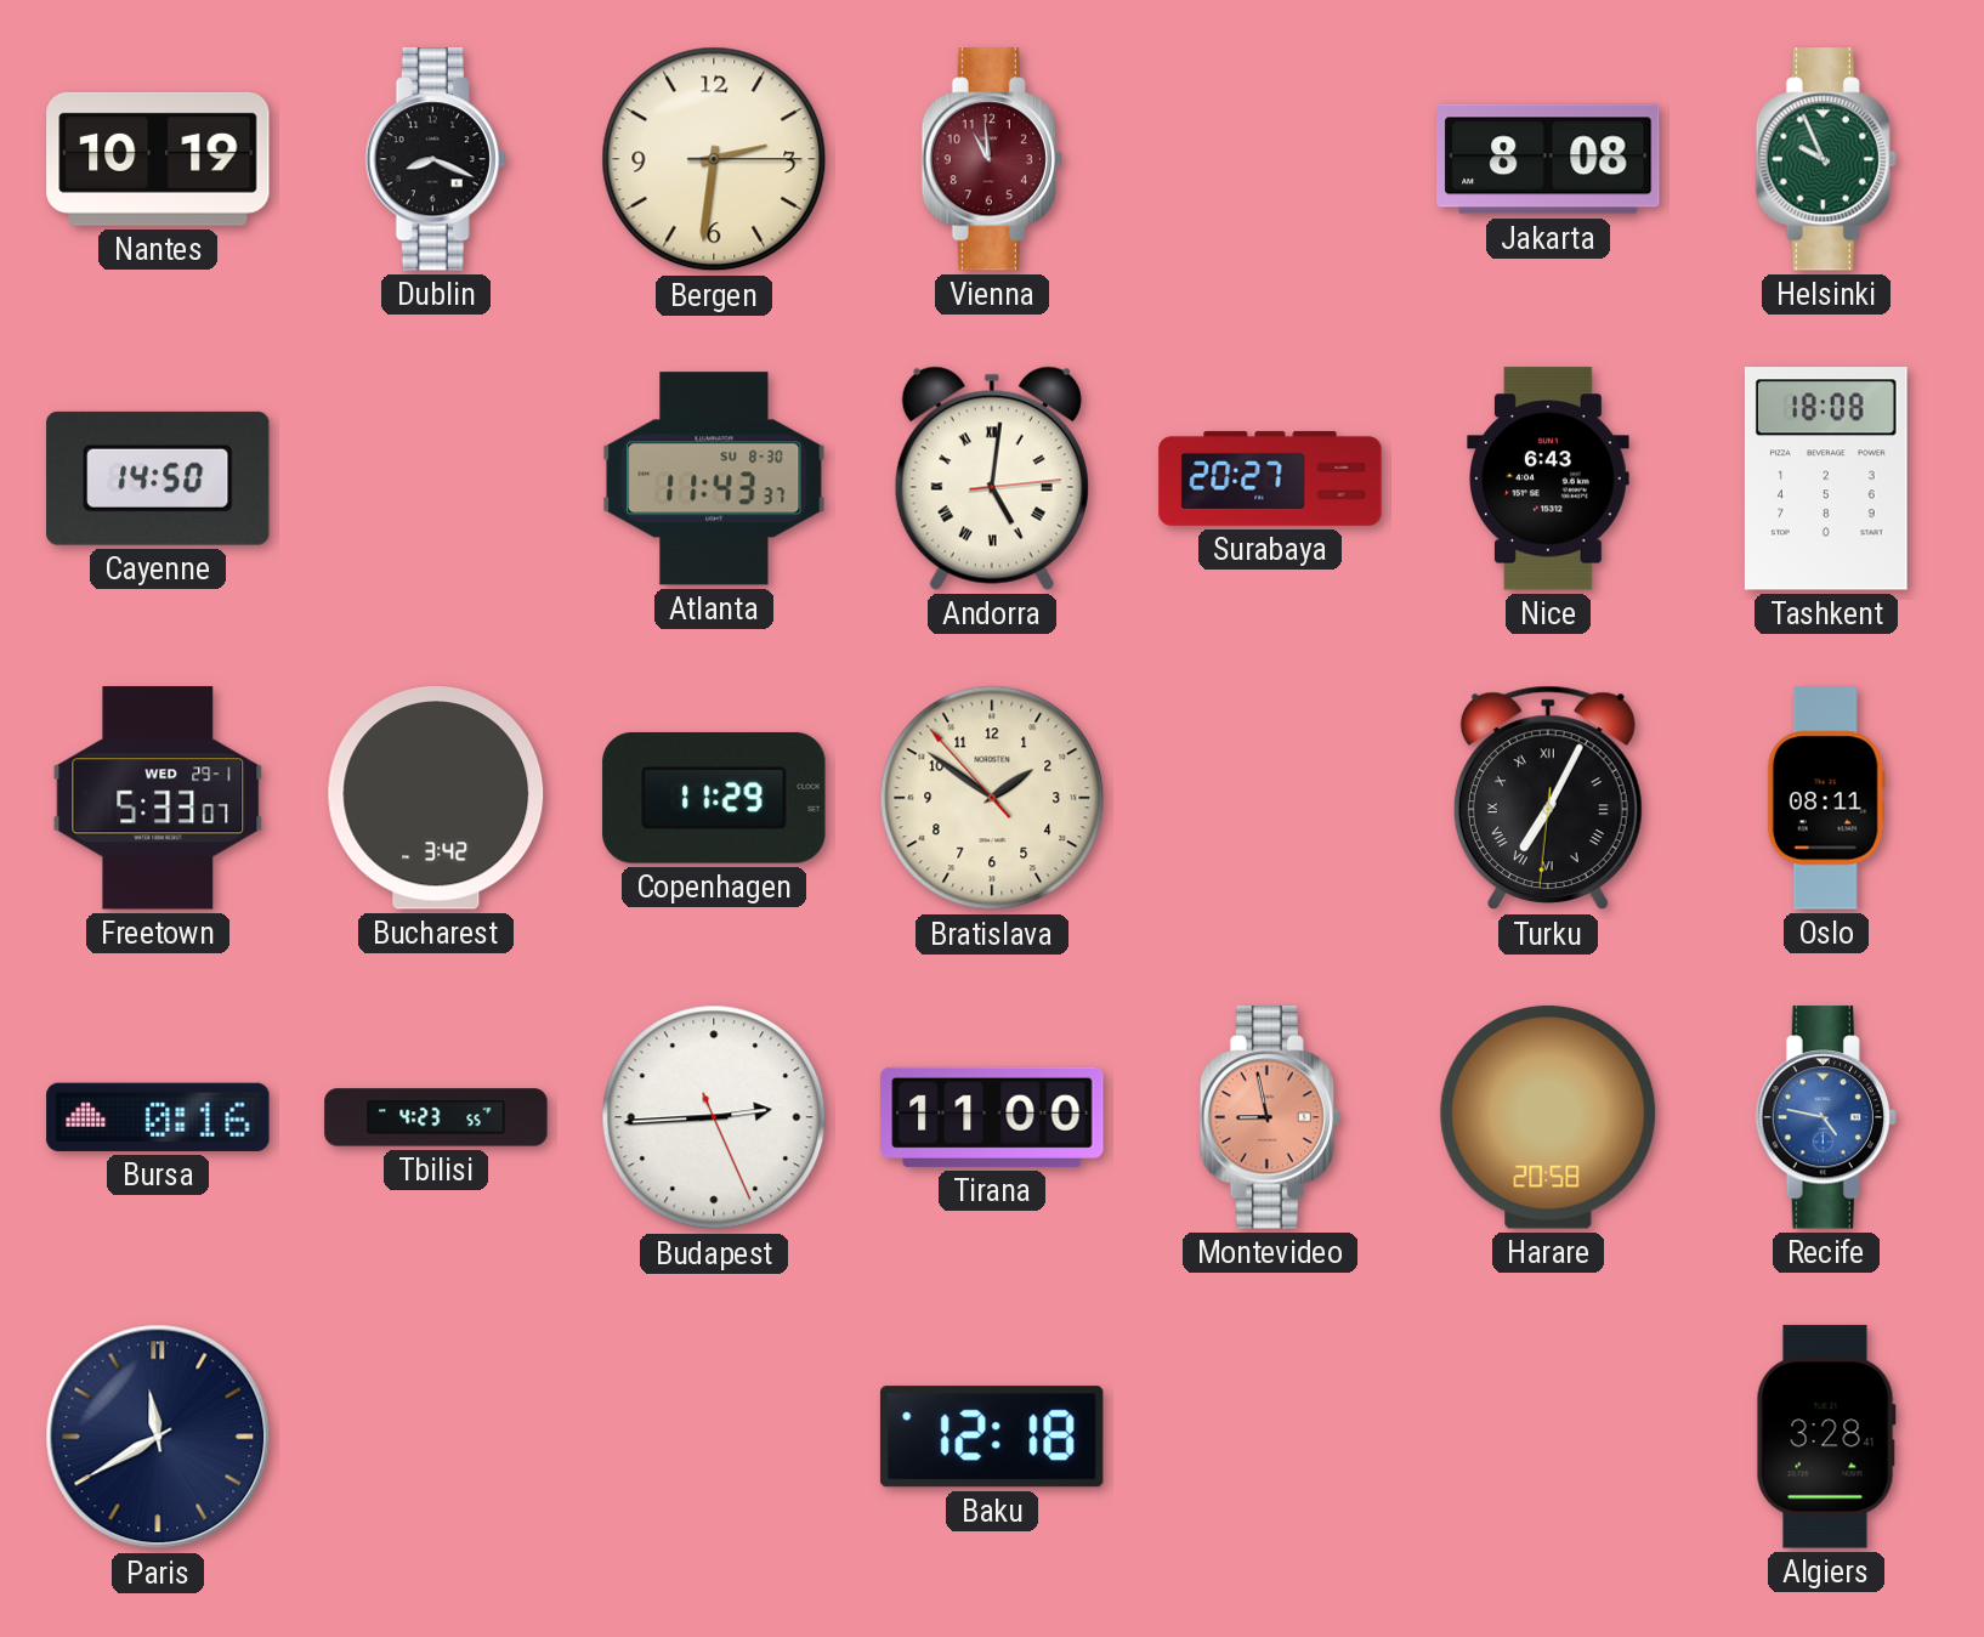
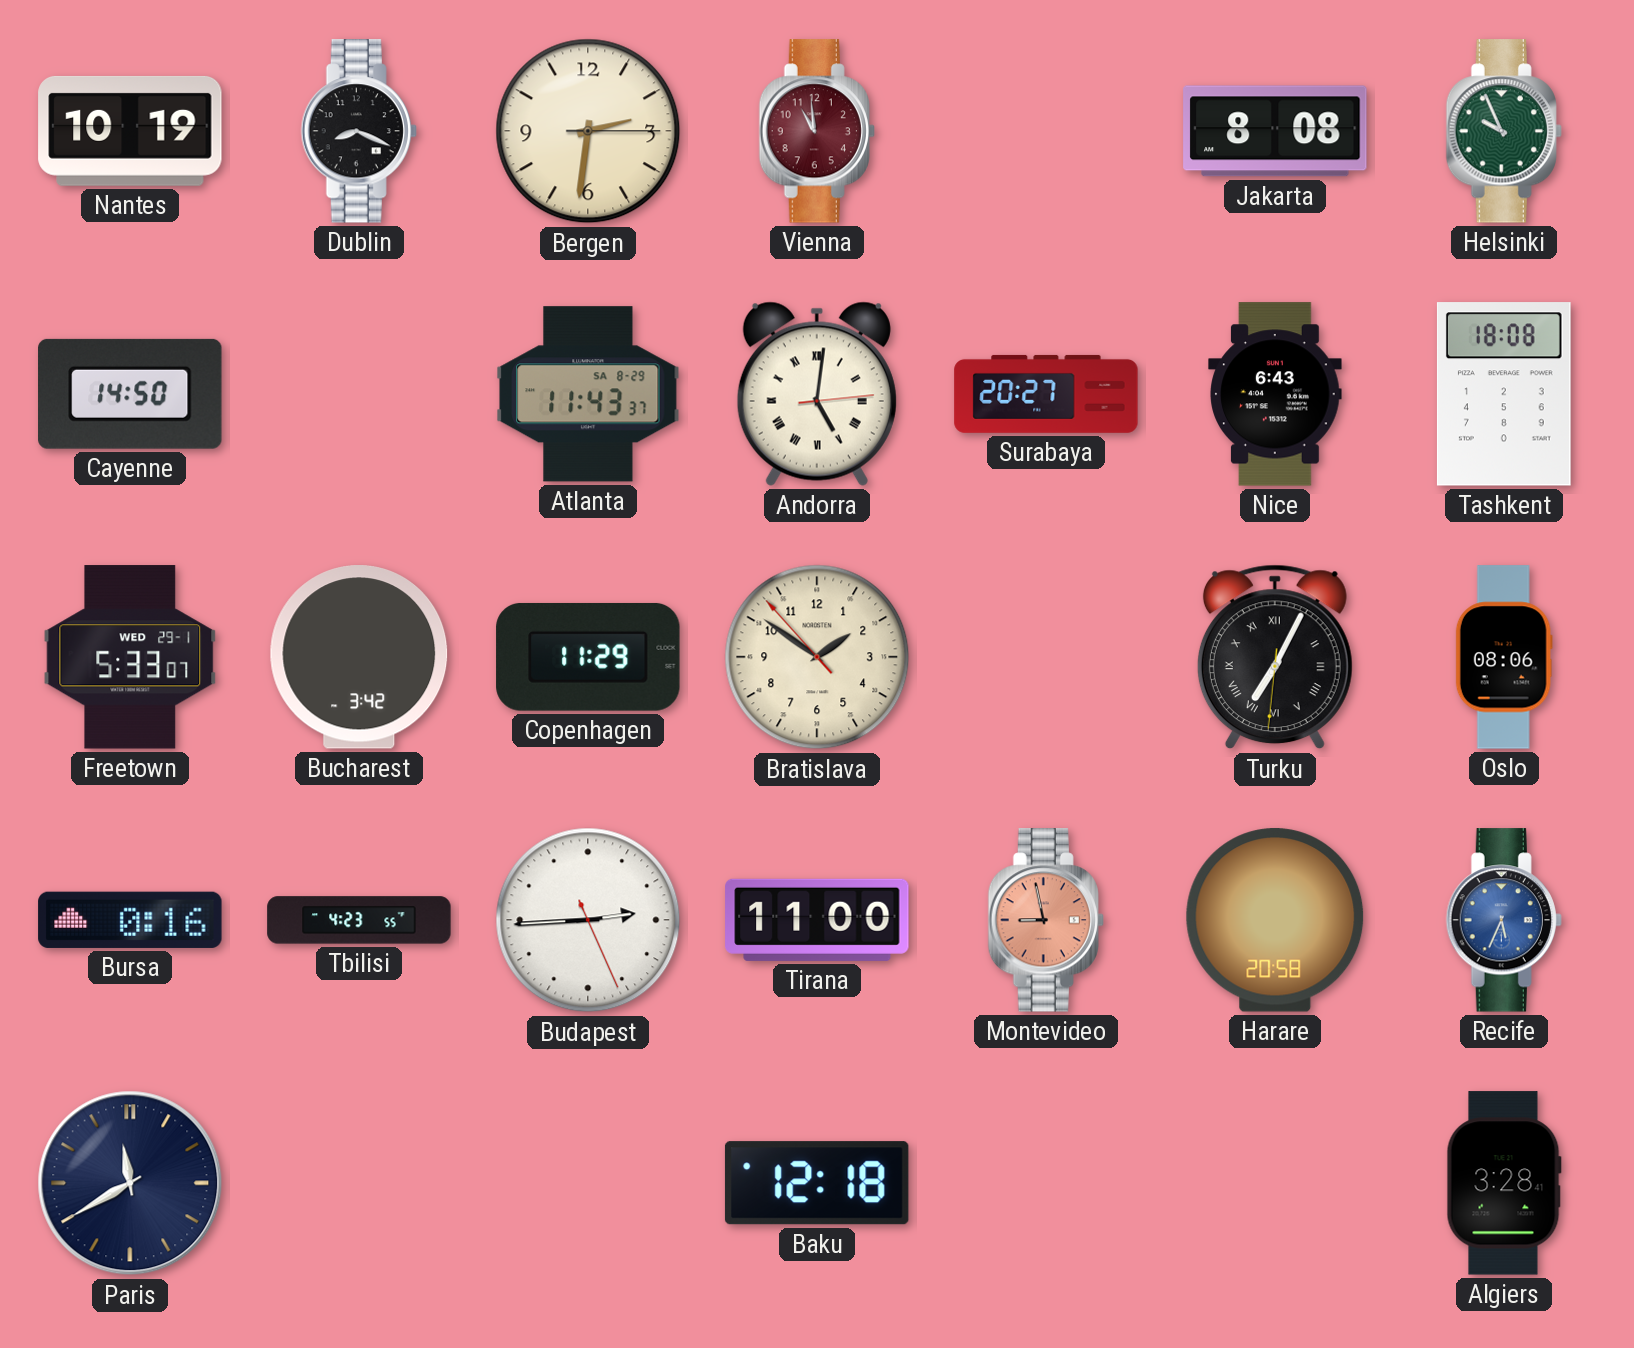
Atlanta date: SU 8-30 -> SA 8-29 (588, 394)
Oslo: 08:11 -> 08:06 (1504, 657)
Recife: 4:47 -> 5:34 (1504, 920)
